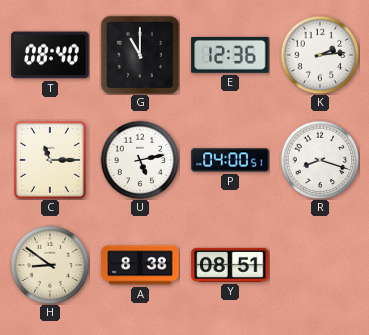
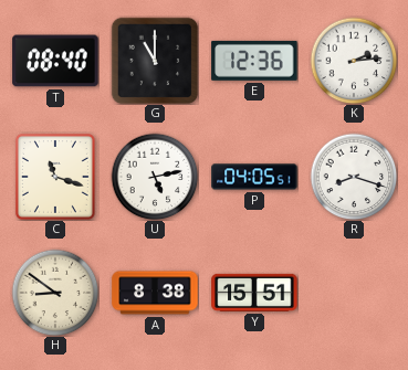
C: 11:15 -> 11:18 (55, 177)
P: 04:00 -> 04:05 (254, 177)
Y: 08:51 -> 15:51 (254, 293)
